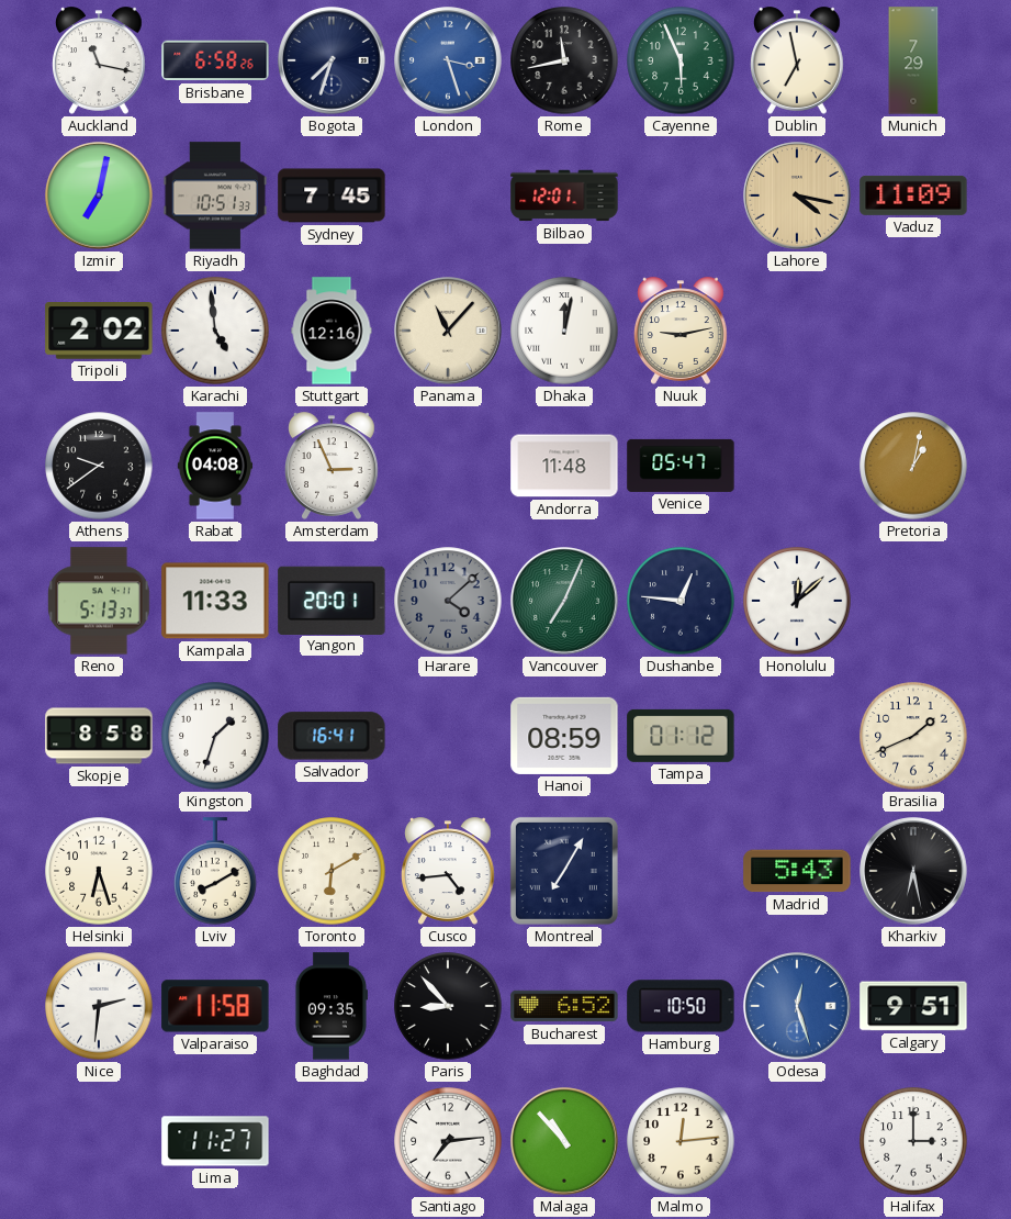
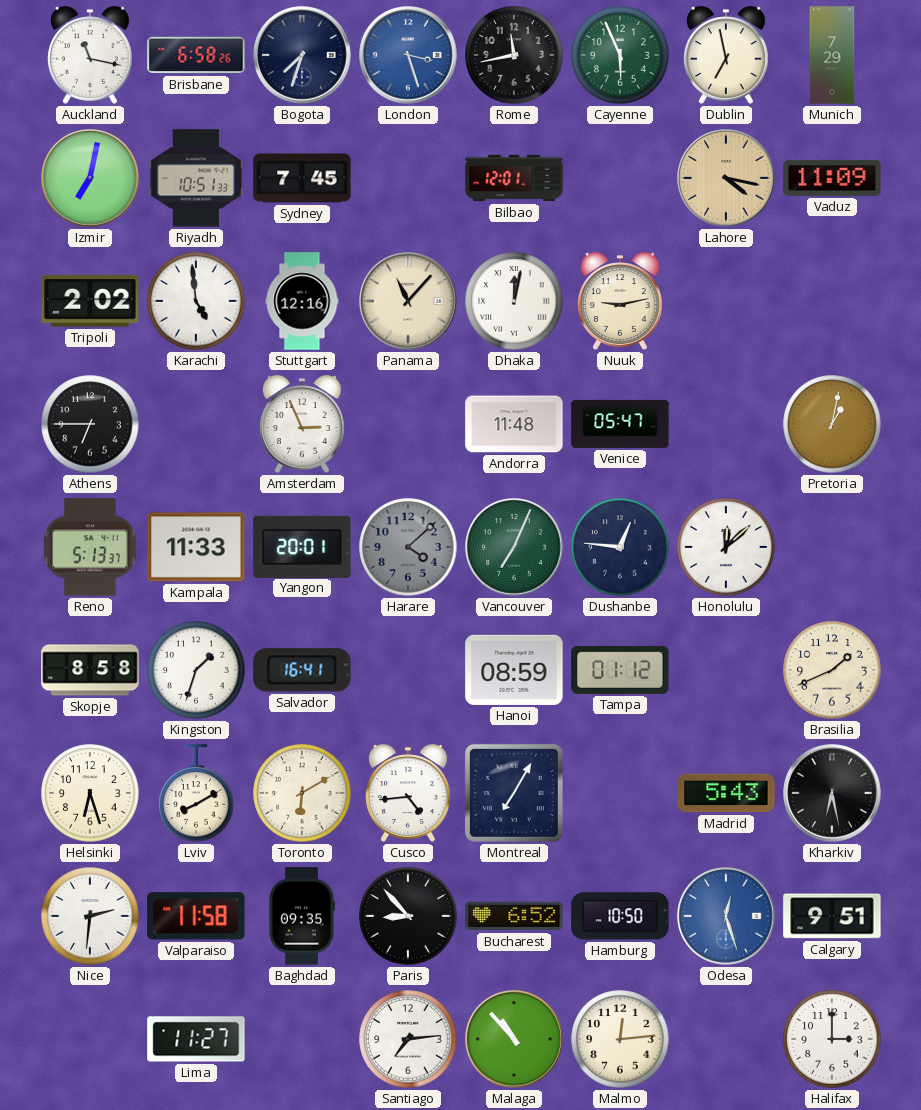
Athens: 9:39 -> 6:45 (90, 424)
Rabat: 04:08 -> none (214, 466)
